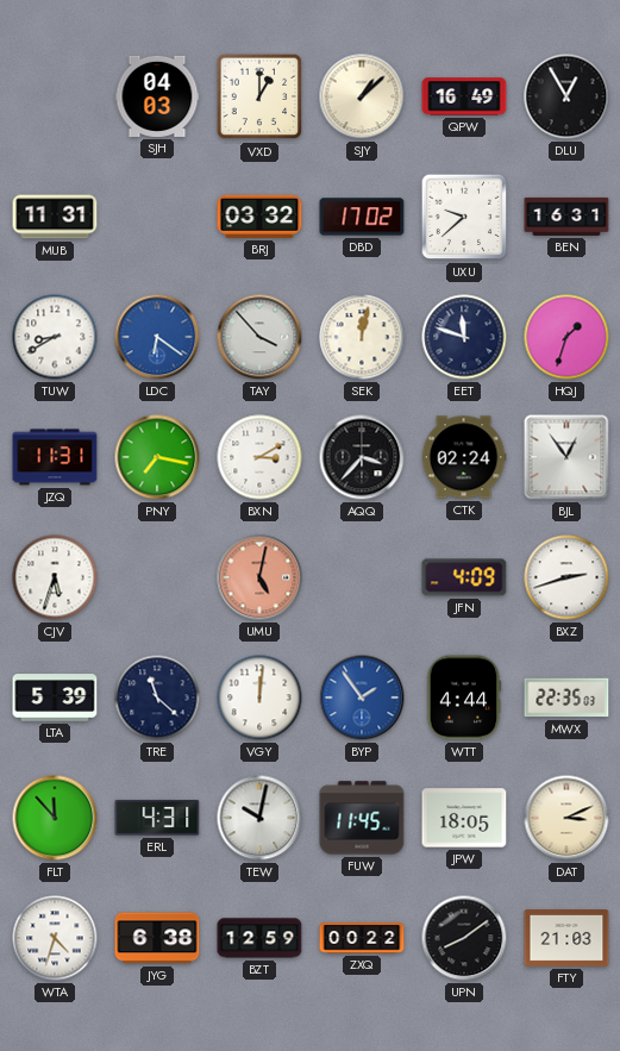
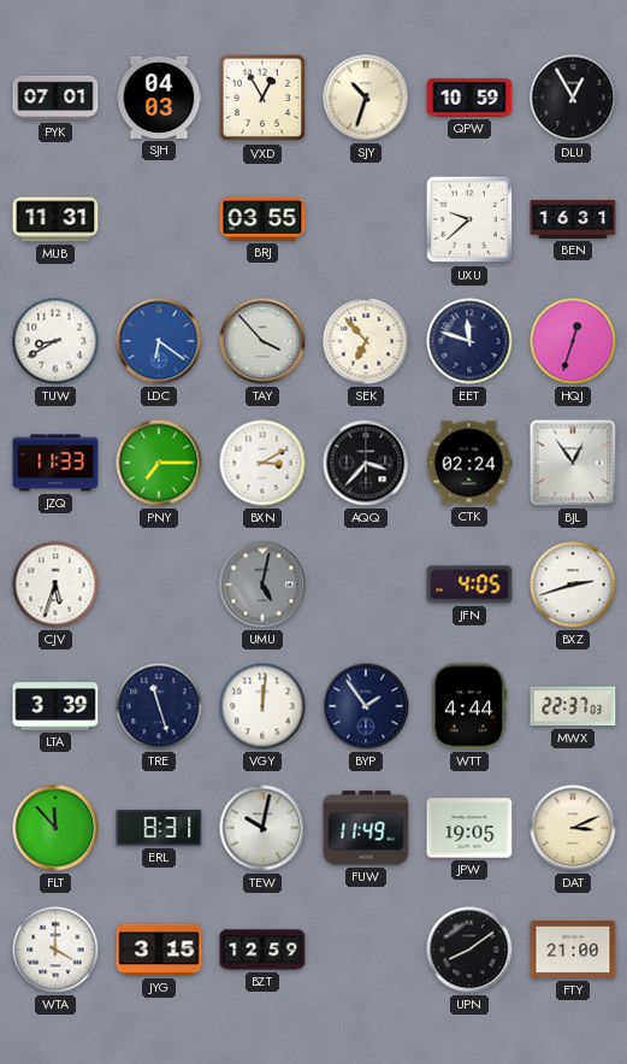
PYK: none -> 07:01 (55, 98)
VXD: 1:00 -> 12:55 (262, 98)
SJY: 1:08 -> 10:33 (366, 98)
QPW: 16:49 -> 10:59 (469, 98)
BRJ: 03:32 -> 03:55 (262, 219)
DBD: 17:02 -> none (362, 217)
SEK: 12:02 -> 6:53 (366, 341)
HQJ: 1:33 -> 12:33 (573, 341)
JZQ: 11:31 -> 11:33 (55, 463)
PNY: 7:17 -> 7:15 (159, 463)
UMU dial: salmon -> grey (262, 584)
JFN: 4:09 -> 4:05 (469, 584)
LTA: 5:39 -> 3:39 (55, 706)
TRE: 11:22 -> 11:27 (159, 706)
BYP dial: blue -> navy (366, 706)
MWX: 22:35 -> 22:37 (573, 706)
ERL: 4:31 -> 8:31 (159, 828)
FUW: 11:45 -> 11:49 (366, 828)
JPW: 18:05 -> 19:05 (469, 828)
WTA: 4:33 -> 4:00 (55, 950)
JYG: 6:38 -> 3:15 (159, 950)
ZXQ: 00:22 -> none (362, 938)
FTY: 21:03 -> 21:00 (573, 951)
